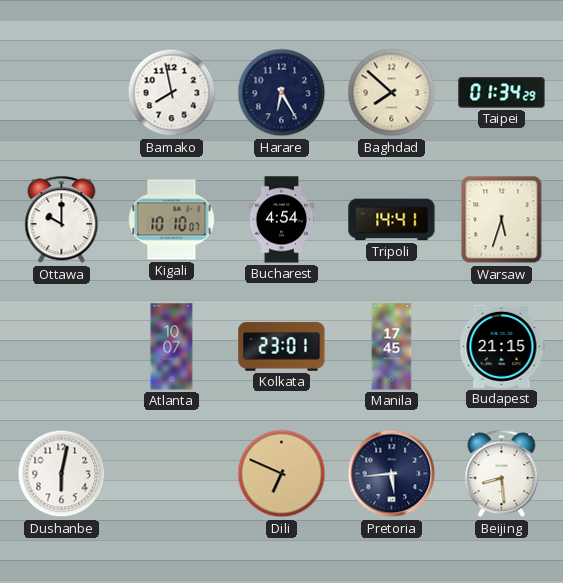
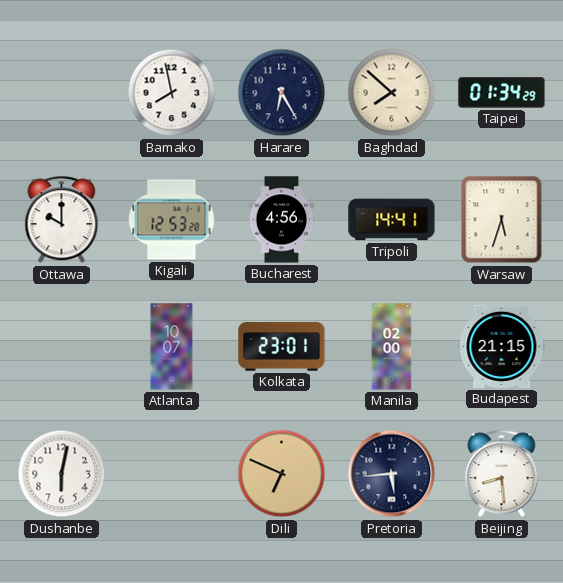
Kigali: 10:10 -> 12:53 (172, 220)
Bucharest: 4:54 -> 4:56 (282, 220)
Manila: 17:45 -> 02:00 (392, 347)
